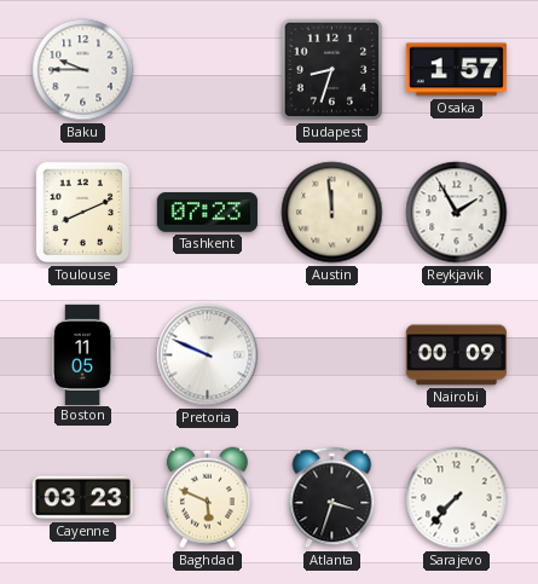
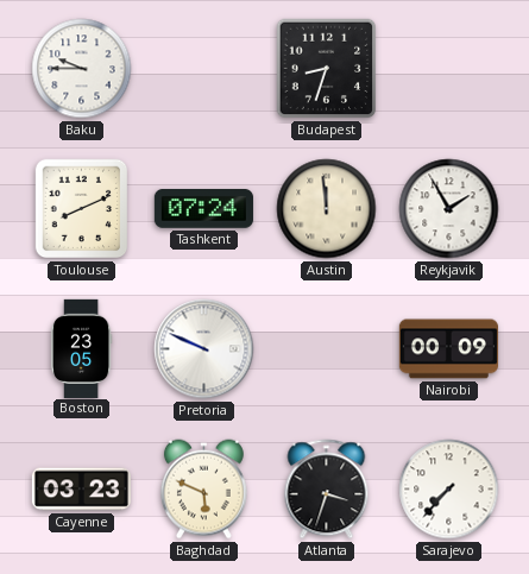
Osaka: 1:57 -> none (456, 70)
Tashkent: 07:23 -> 07:24 (203, 209)
Boston: 11:05 -> 23:05 (81, 348)
